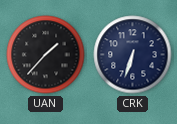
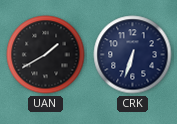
UAN: 1:37 -> 1:40 (46, 55)
